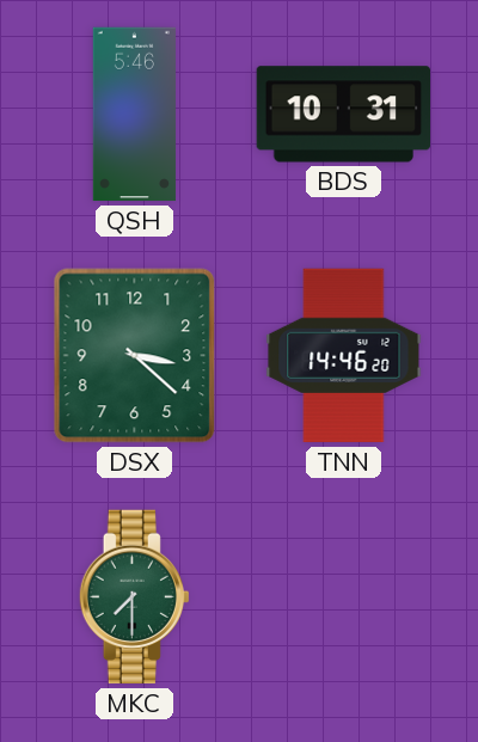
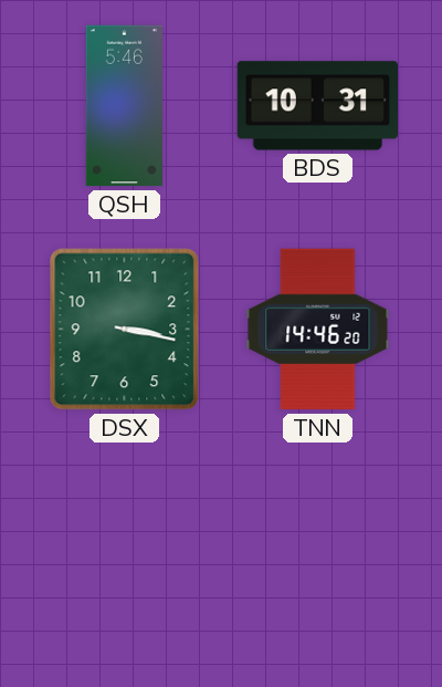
DSX: 3:22 -> 3:17 (125, 330)
MKC: 7:30 -> none (134, 597)
